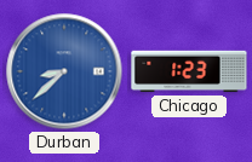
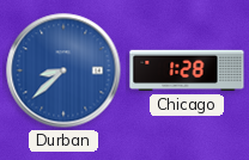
Chicago: 1:23 -> 1:28 (187, 70)
